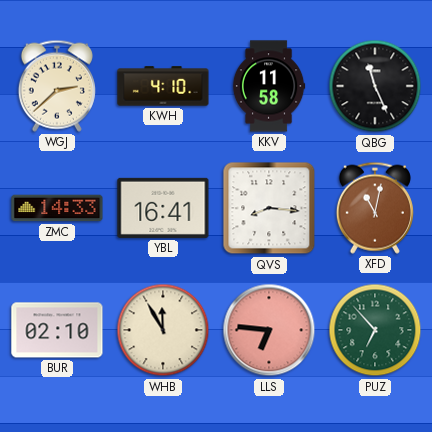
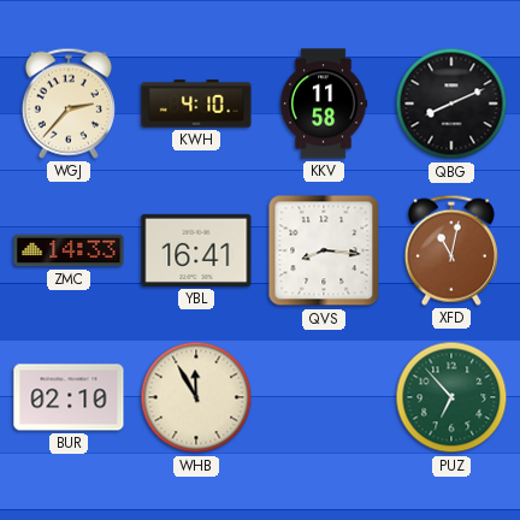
WGJ: 2:38 -> 2:37 (69, 104)
QBG: 11:26 -> 8:11 (451, 104)
LLS: 6:46 -> none (269, 330)
